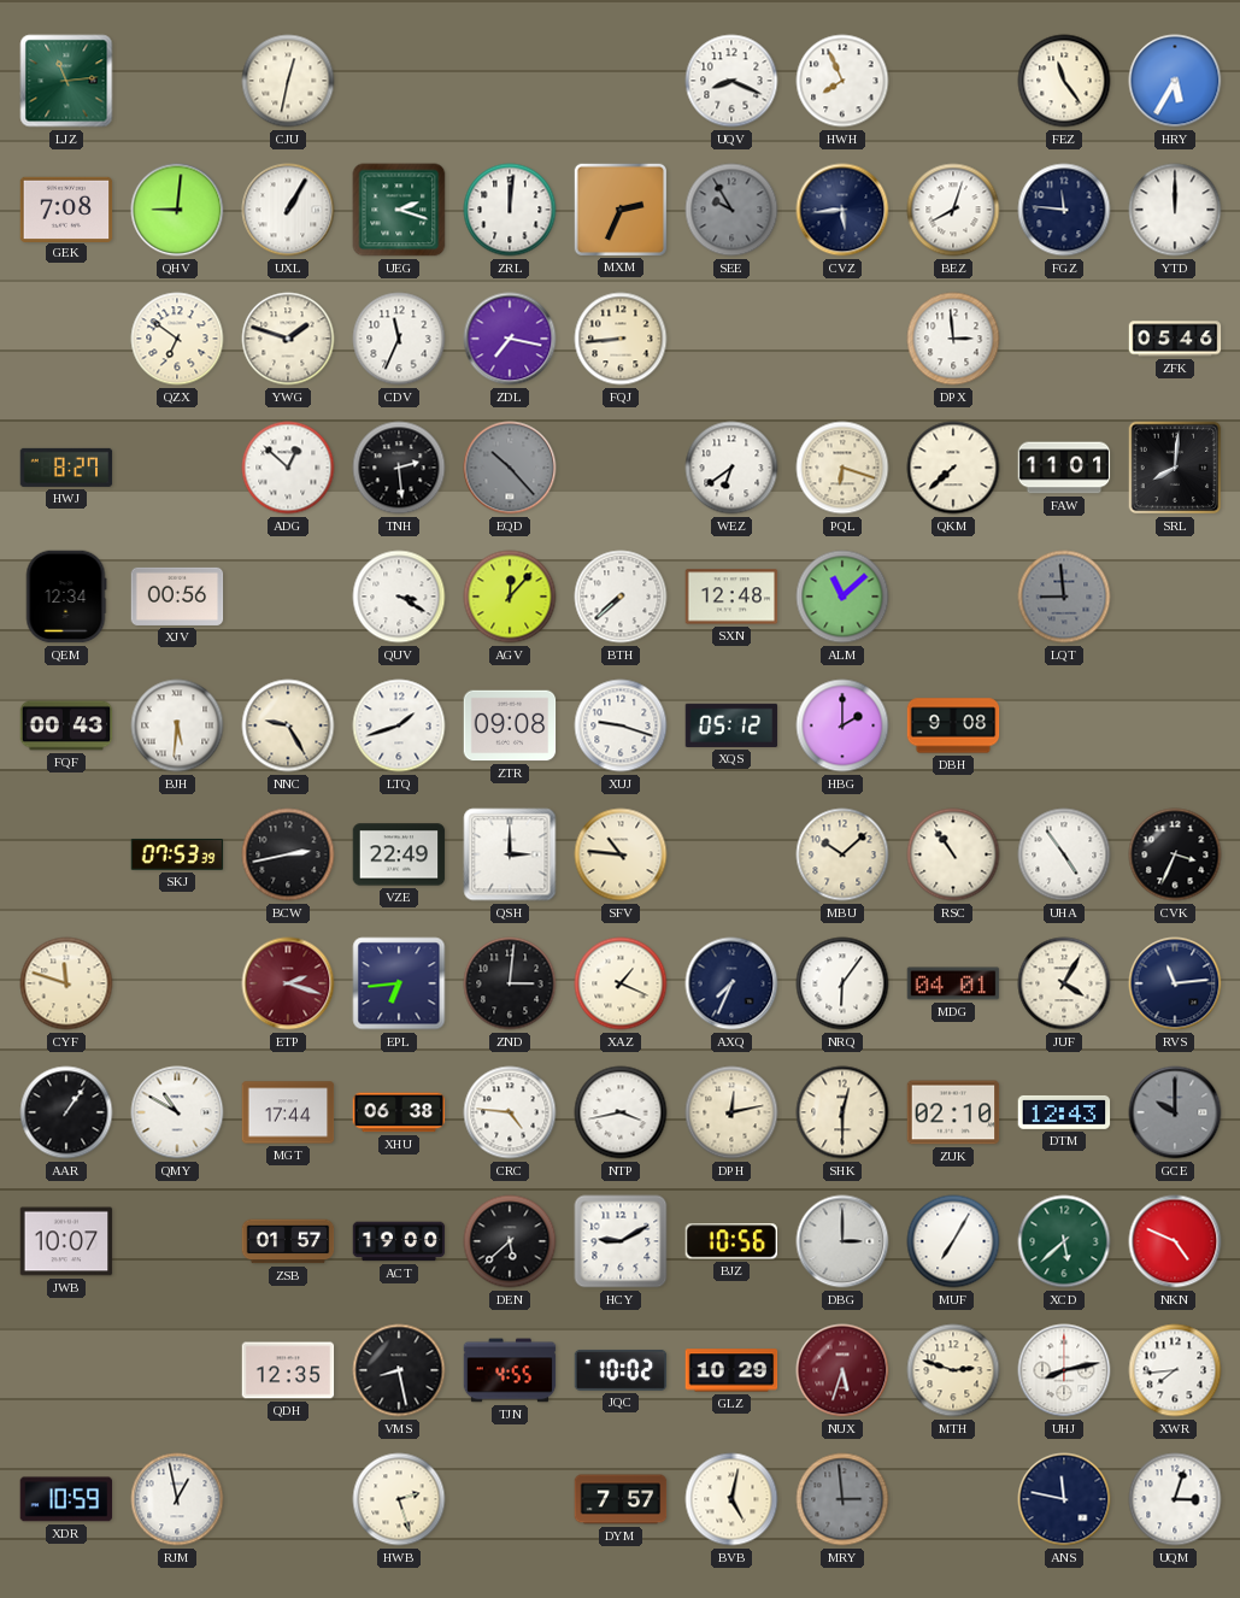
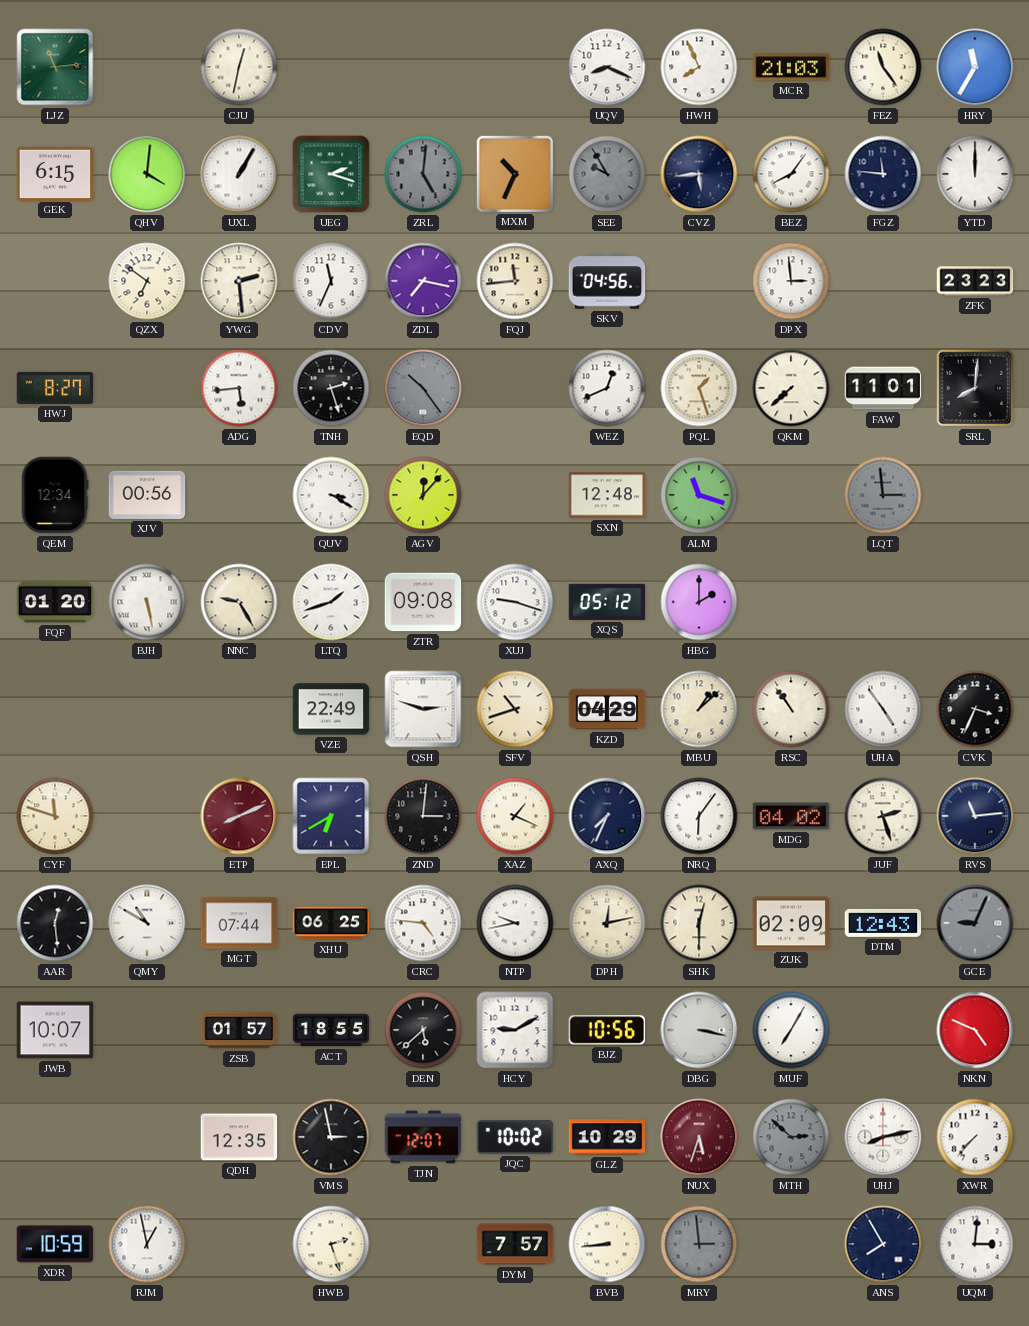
MCR: none -> 21:03 (791, 67)
HRY: 5:35 -> 11:35 (975, 67)
GEK: 7:08 -> 6:15 (55, 173)
QHV: 9:01 -> 4:01 (147, 174)
ZRL: 12:01 -> 5:01 (423, 174)
ZRL dial: white -> grey (423, 174)
MXM: 2:34 -> 10:34 (514, 173)
BEZ: 8:03 -> 8:06 (791, 174)
YWG: 1:48 -> 2:29 (239, 281)
FQJ: 8:44 -> 11:44 (515, 281)
SKV: none -> 04:56 (607, 281)
ZFK: 05:46 -> 23:23 (975, 281)
ADG: 12:52 -> 5:44 (239, 388)
TNH: 2:29 -> 2:27 (331, 388)
EQD: 10:23 -> 10:24 (423, 388)
WEZ: 6:39 -> 12:41 (607, 388)
PQL: 6:18 -> 1:27 (699, 388)
BTH: 7:38 -> none (621, 597)
ALM: 11:08 -> 11:18 (699, 495)
LQT: 8:59 -> 2:59 (883, 495)
FQF: 00:43 -> 01:20 (55, 602)
BJH: 5:31 -> 5:28 (147, 602)
DBH: 9:08 -> none (953, 725)
SKJ: 07:53 -> none (177, 854)
BCW: 2:43 -> none (288, 854)
QSH: 3:00 -> 2:48 (423, 709)
SFV: 10:46 -> 10:42 (515, 709)
KZD: none -> 04:29 (607, 709)
MBU: 10:08 -> 1:08 (699, 709)
ETP: 2:18 -> 8:11 (239, 816)
EPL: 6:44 -> 6:40 (331, 816)
MDG: 04:01 -> 04:02 (791, 816)
JUF: 4:05 -> 2:27 (883, 816)
AAR: 1:06 -> 12:29 (55, 923)
MGT: 17:44 -> 07:44 (239, 923)
XHU: 06:38 -> 06:25 (331, 923)
NTP: 3:43 -> 9:43 (515, 923)
ZUK: 02:10 -> 02:09 (791, 923)
GCE: 10:00 -> 9:04 (975, 923)
ACT: 19:00 -> 18:55 (331, 1030)
DBG: 3:00 -> 3:17 (699, 1030)
XCD: 5:38 -> none (1064, 1241)
VMS: 8:28 -> 2:58 (331, 1137)
TJN: 4:55 -> 12:07 (423, 1137)
MTH: 2:48 -> 2:52 (791, 1137)
MTH dial: cream -> grey (791, 1137)
XWR: 7:44 -> 7:37 (975, 1137)
BVB: 5:02 -> 8:44 (607, 1244)
ANS: 11:47 -> 7:55 (883, 1244)
UQM: 3:03 -> 3:01 (975, 1244)
